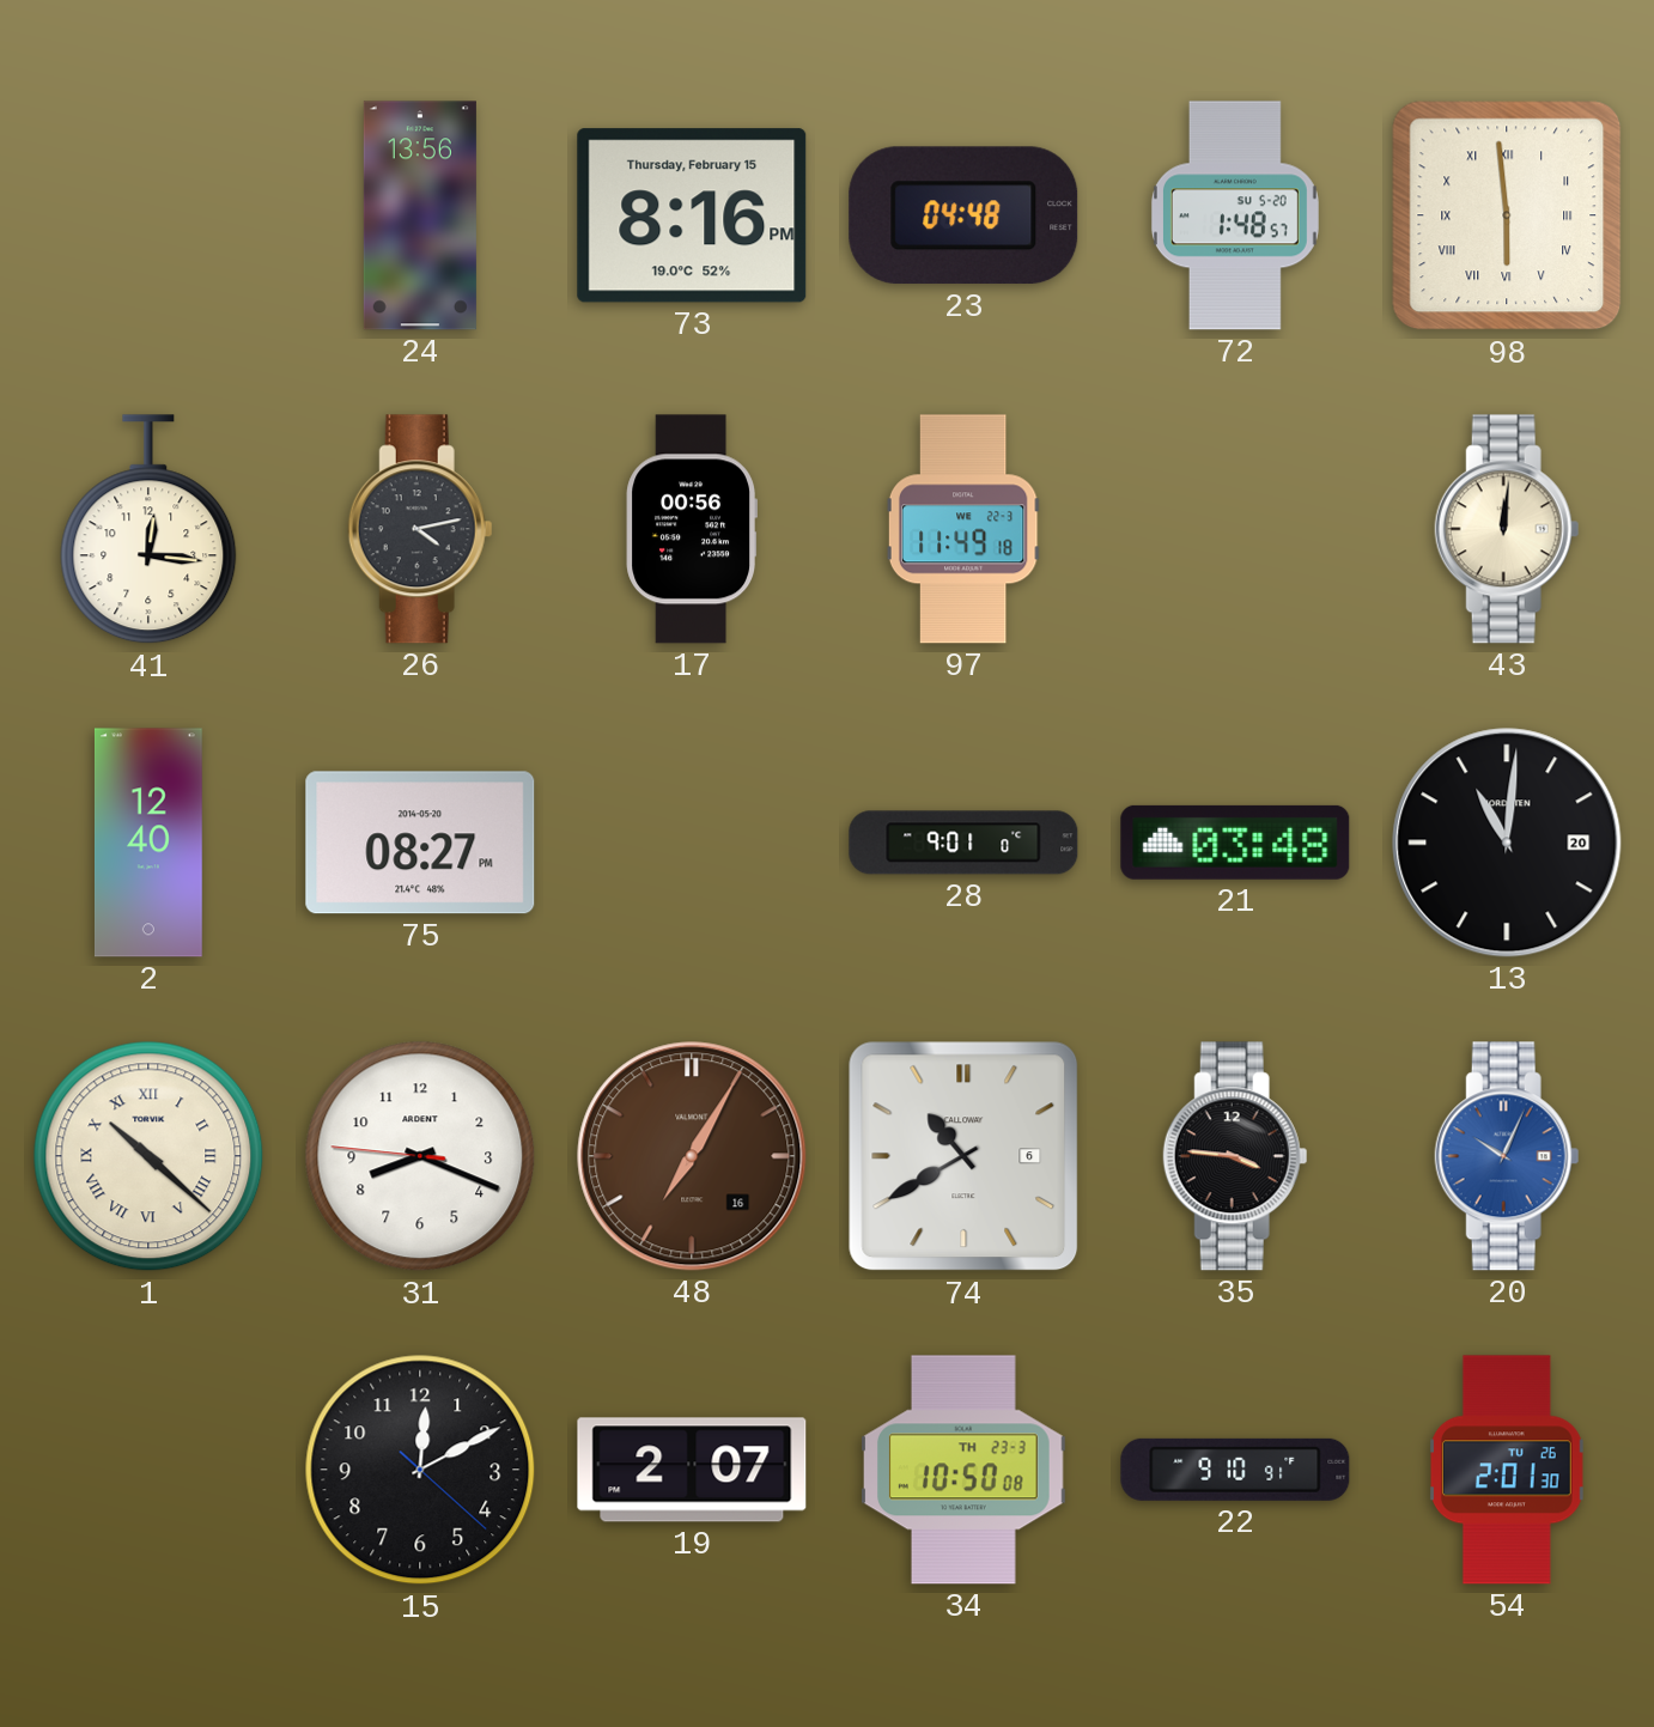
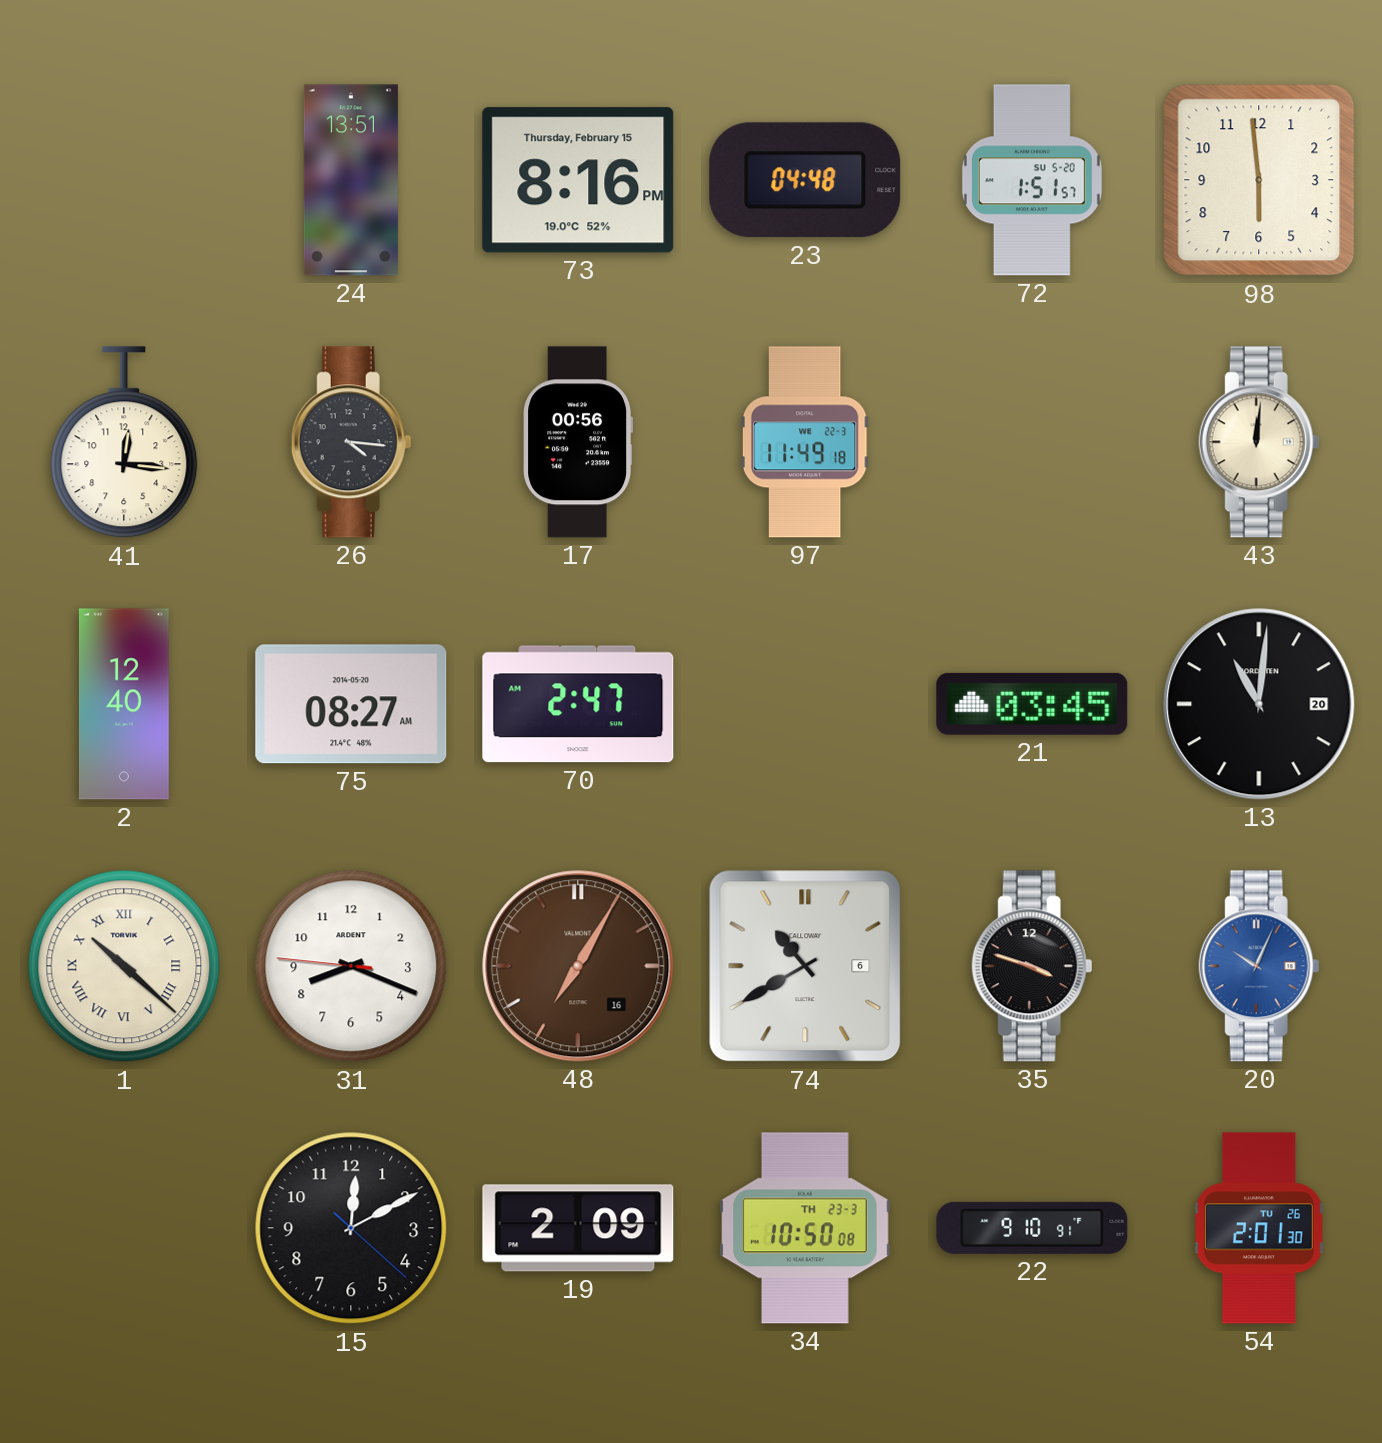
24: 13:56 -> 13:51 (351, 180)
72: 1:48 -> 1:51 (1032, 180)
98 numerals: Roman -> Arabic (1259, 180)
26: 4:13 -> 4:16 (351, 442)
75: 08:27 PM -> 08:27 AM (351, 704)
70: none -> 2:47 (578, 704)
28: 9:01 -> none (963, 843)
21: 03:48 -> 03:45 (1032, 704)
35: 3:46 -> 3:48 (1032, 966)
19: 2:07 -> 2:09 (578, 1228)
